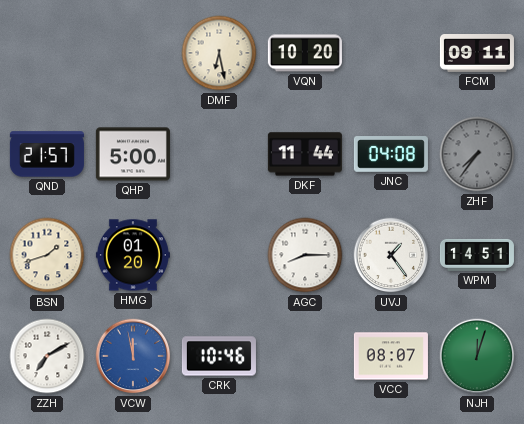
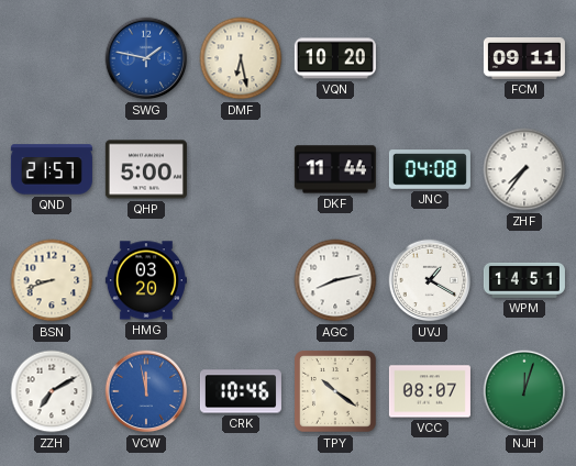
SWG: none -> 1:47 (146, 58)
ZHF dial: grey -> white (524, 169)
BSN: 1:42 -> 8:42 (52, 280)
HMG: 01:20 -> 03:20 (146, 280)
AGC: 8:15 -> 8:13 (335, 280)
UVJ: 1:24 -> 1:20 (430, 280)
TPY: none -> 10:21 (335, 391)
